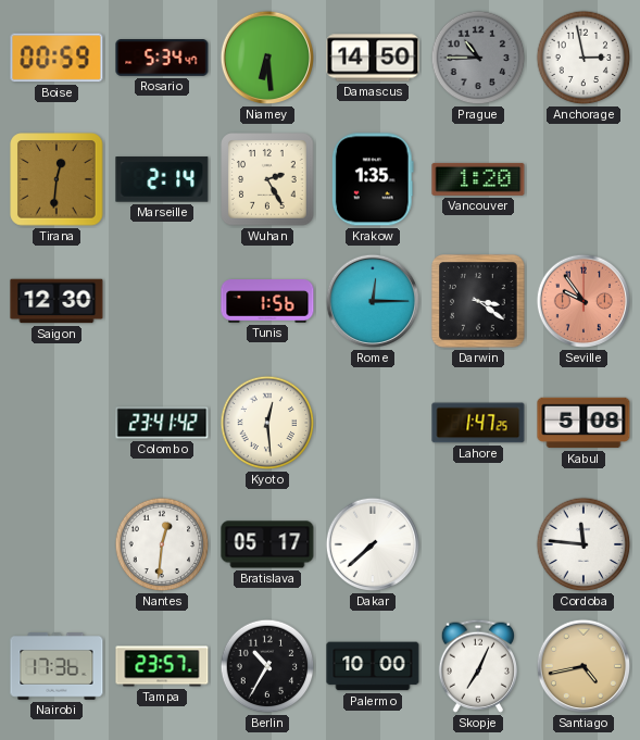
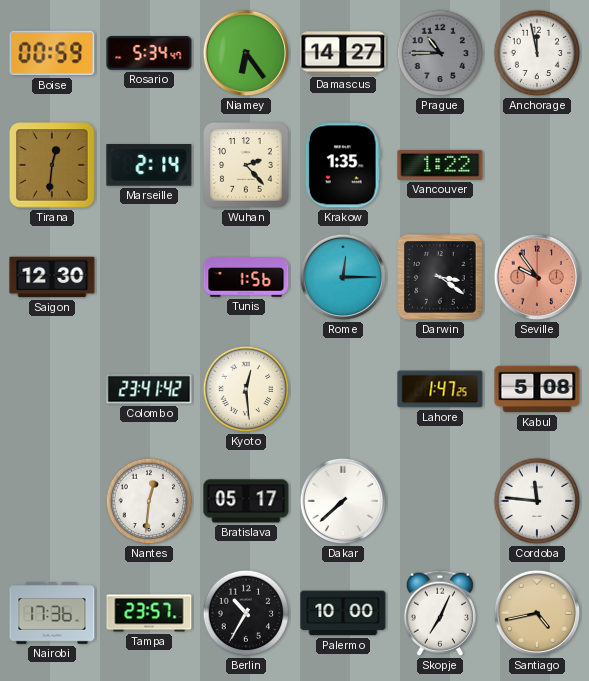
Niamey: 6:29 -> 6:24 (246, 53)
Damascus: 14:50 -> 14:27 (343, 53)
Anchorage: 2:58 -> 11:58 (537, 53)
Wuhan: 2:25 -> 2:23 (246, 165)
Vancouver: 1:20 -> 1:22 (440, 165)
